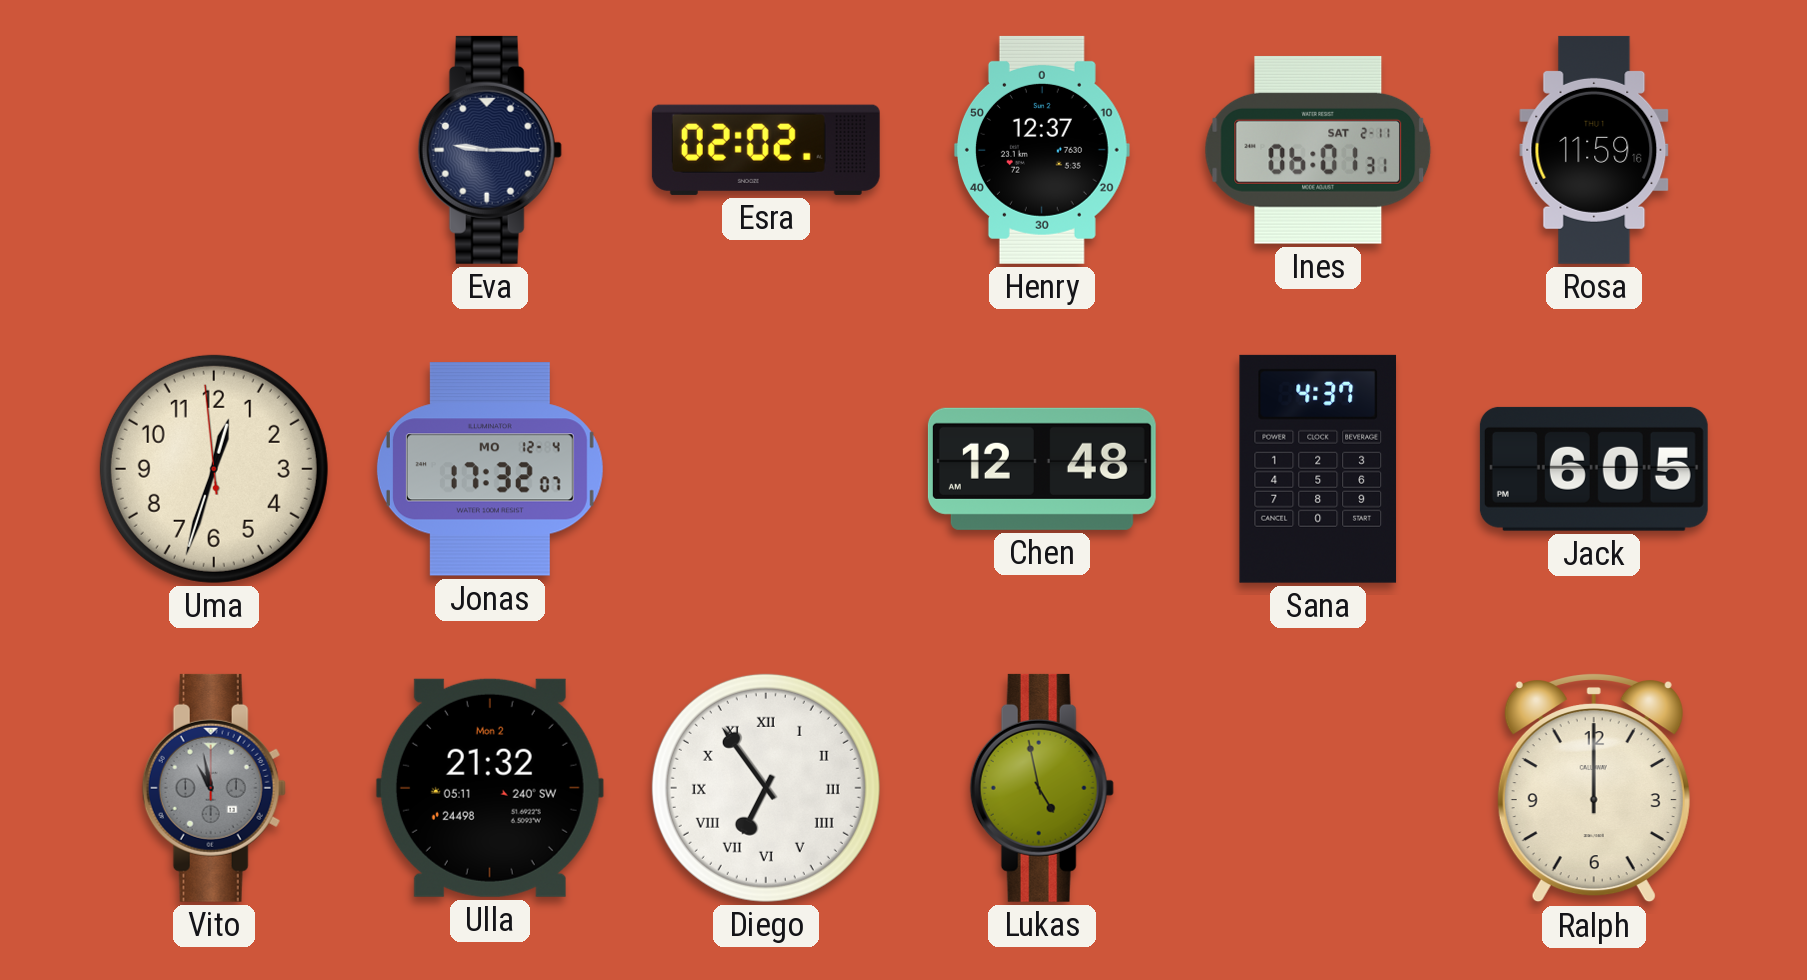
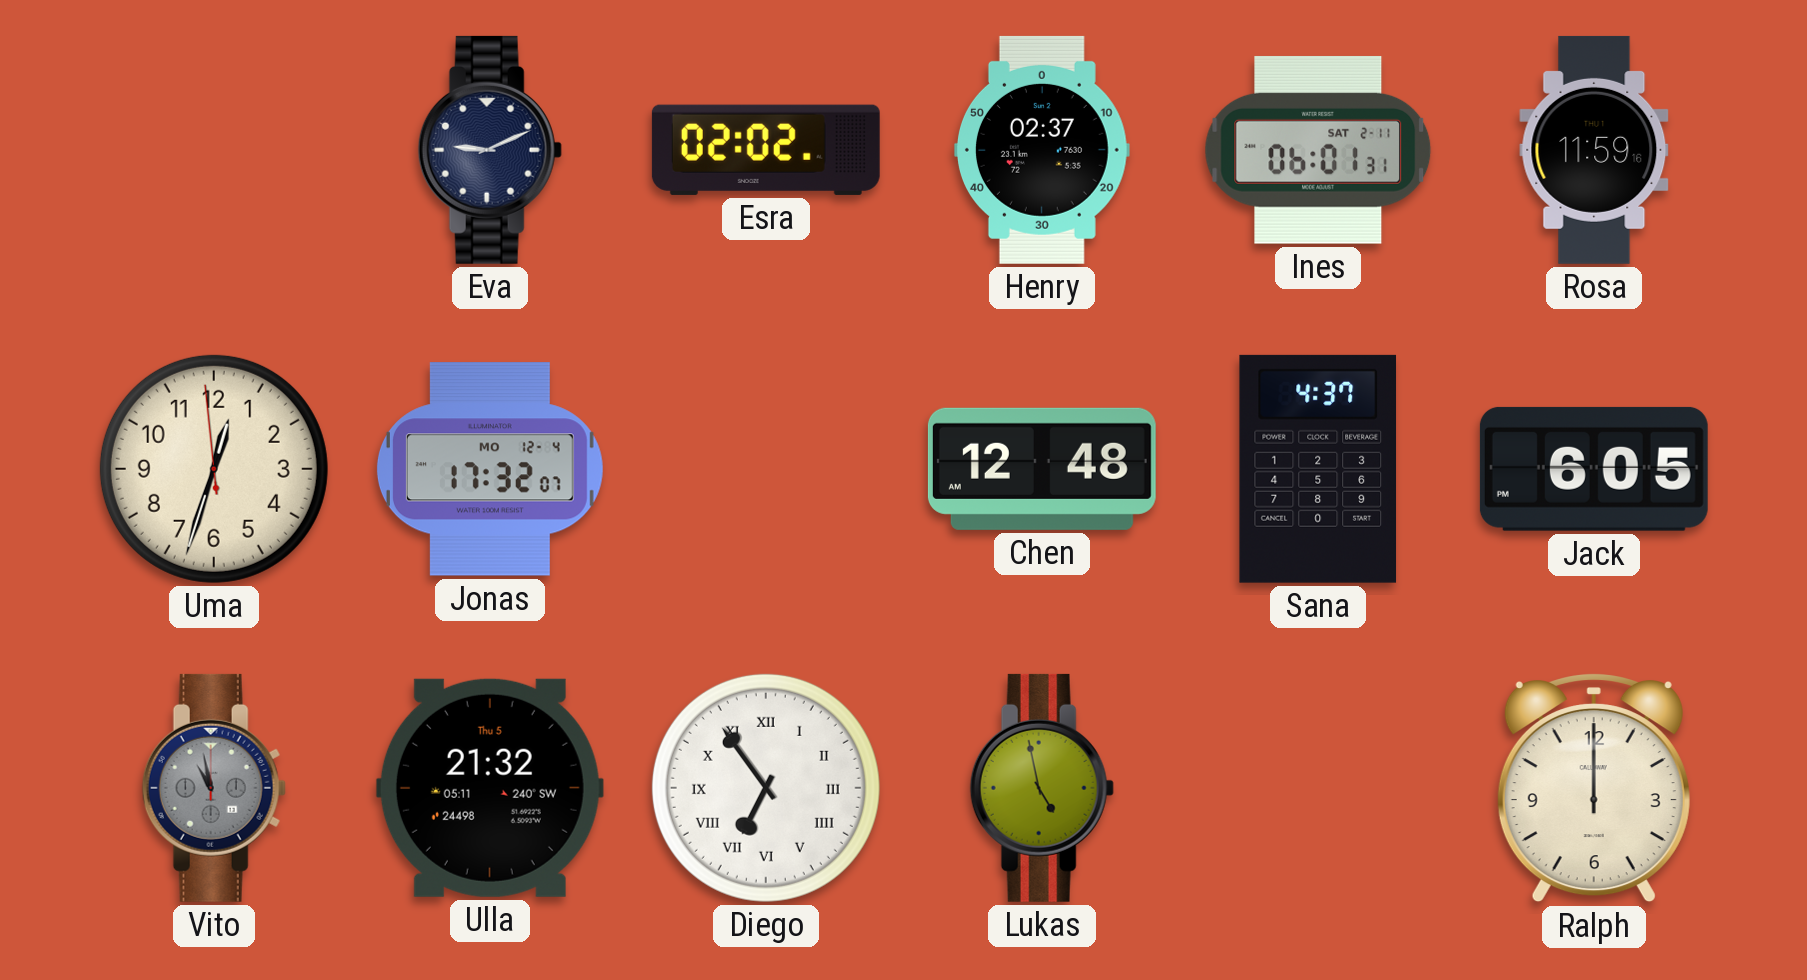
Eva: 9:15 -> 9:11 (490, 150)
Henry: 12:37 -> 02:37 (1042, 150)
Ulla date: Mon 2 -> Thu 5 (490, 788)
